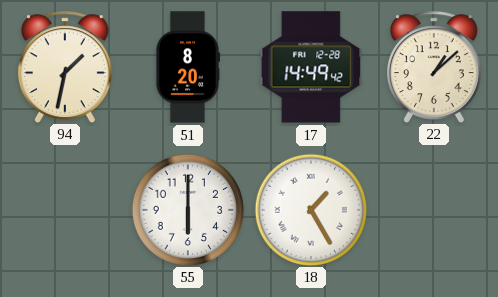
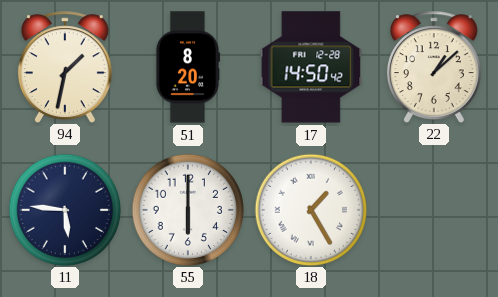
17: 14:49 -> 14:50 (311, 67)
11: none -> 5:46 (64, 209)
